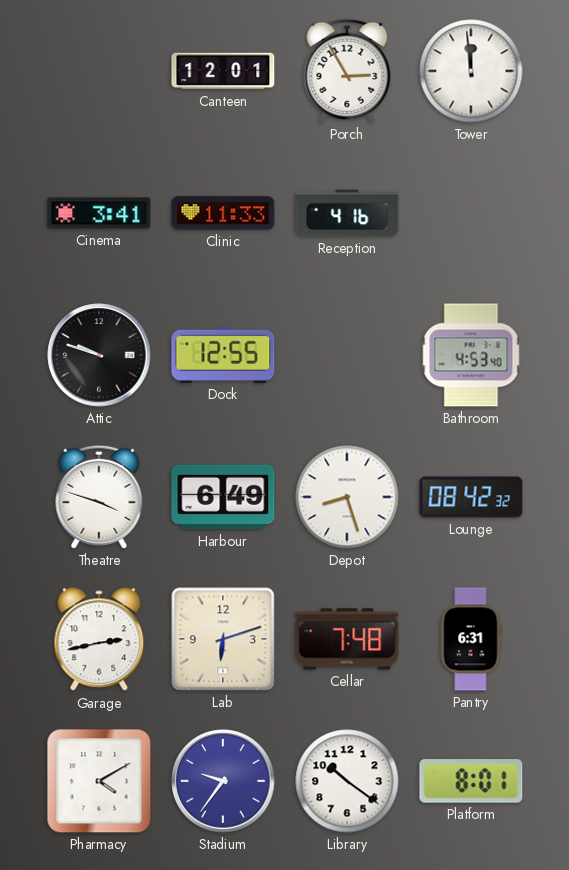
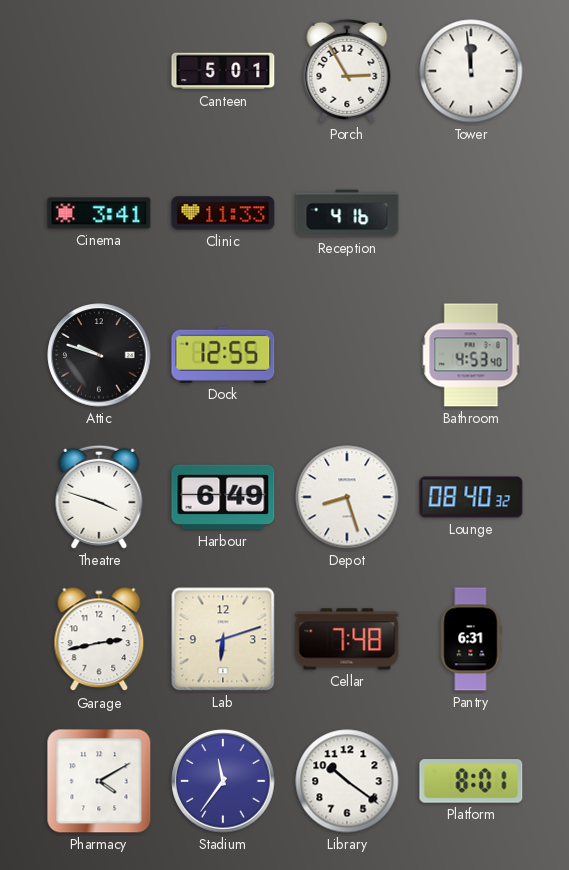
Canteen: 12:01 -> 5:01 (223, 71)
Lounge: 08:42 -> 08:40 (471, 497)
Stadium: 9:36 -> 11:36 (223, 781)
